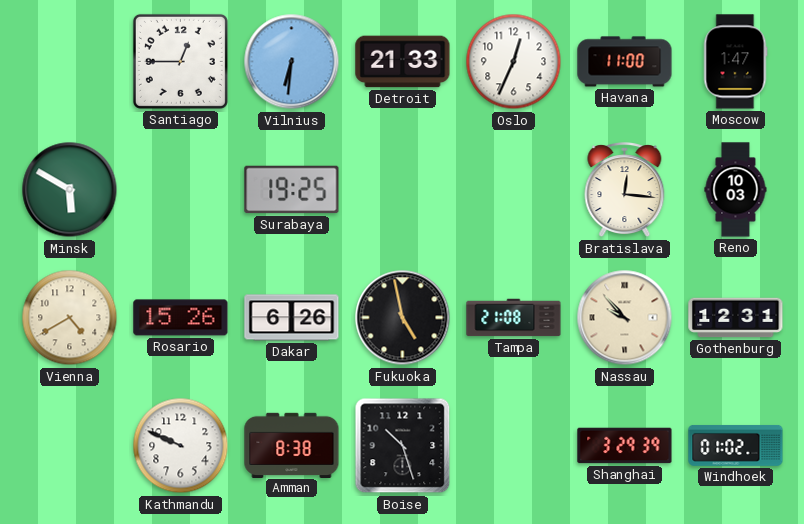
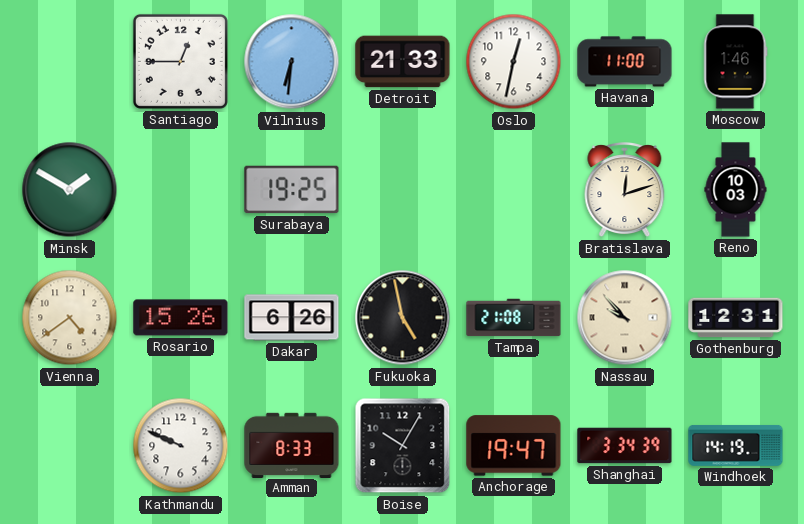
Oslo: 12:34 -> 12:32 (514, 62)
Moscow: 1:47 -> 1:46 (736, 62)
Minsk: 5:50 -> 1:50 (70, 190)
Bratislava: 12:16 -> 12:12 (625, 190)
Vienna: 4:40 -> 4:39 (70, 318)
Amman: 8:38 -> 8:33 (292, 445)
Boise: 10:27 -> 10:05 (403, 446)
Anchorage: none -> 19:47 (514, 446)
Shanghai: 3:29 -> 3:34 (625, 446)
Windhoek: 01:02 -> 14:19 (736, 445)
